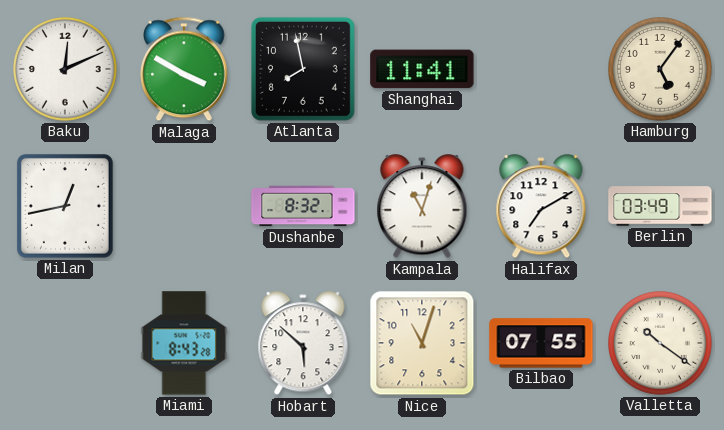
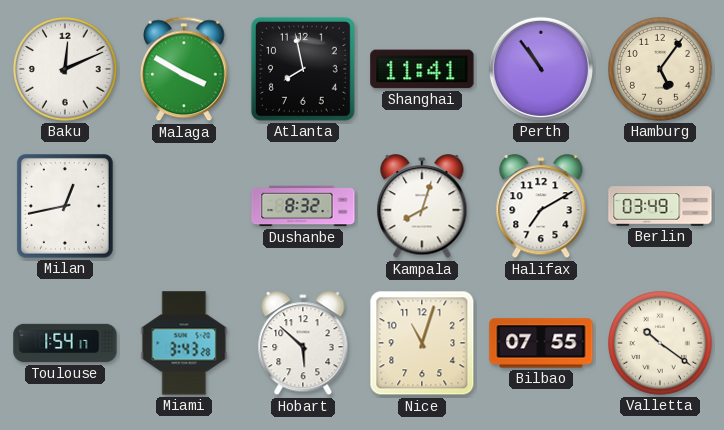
Perth: none -> 10:54 (541, 69)
Kampala: 11:03 -> 8:03 (422, 207)
Toulouse: none -> 1:54 (65, 343)
Miami: 8:43 -> 3:43 (184, 343)
